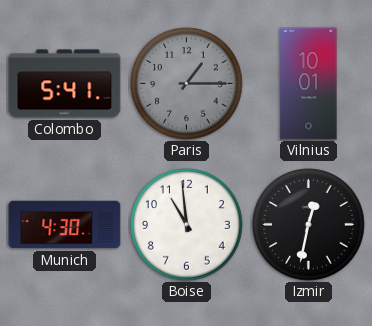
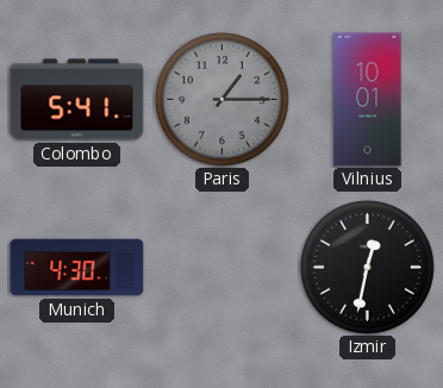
Boise: 10:59 -> none (187, 225)
